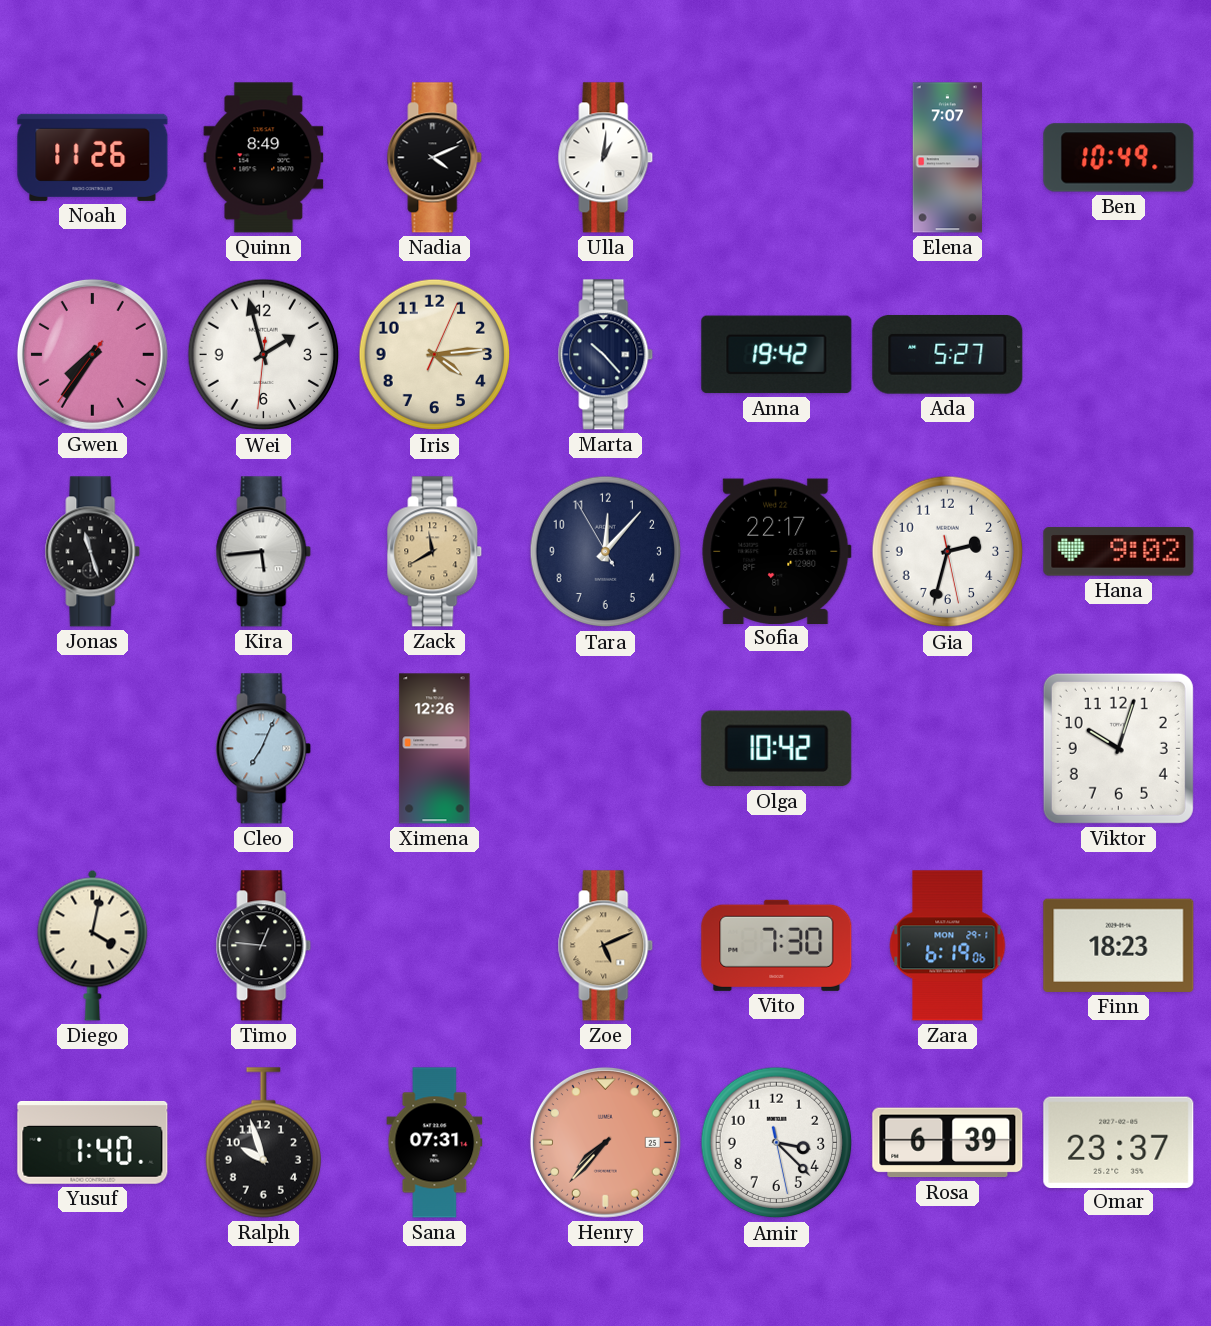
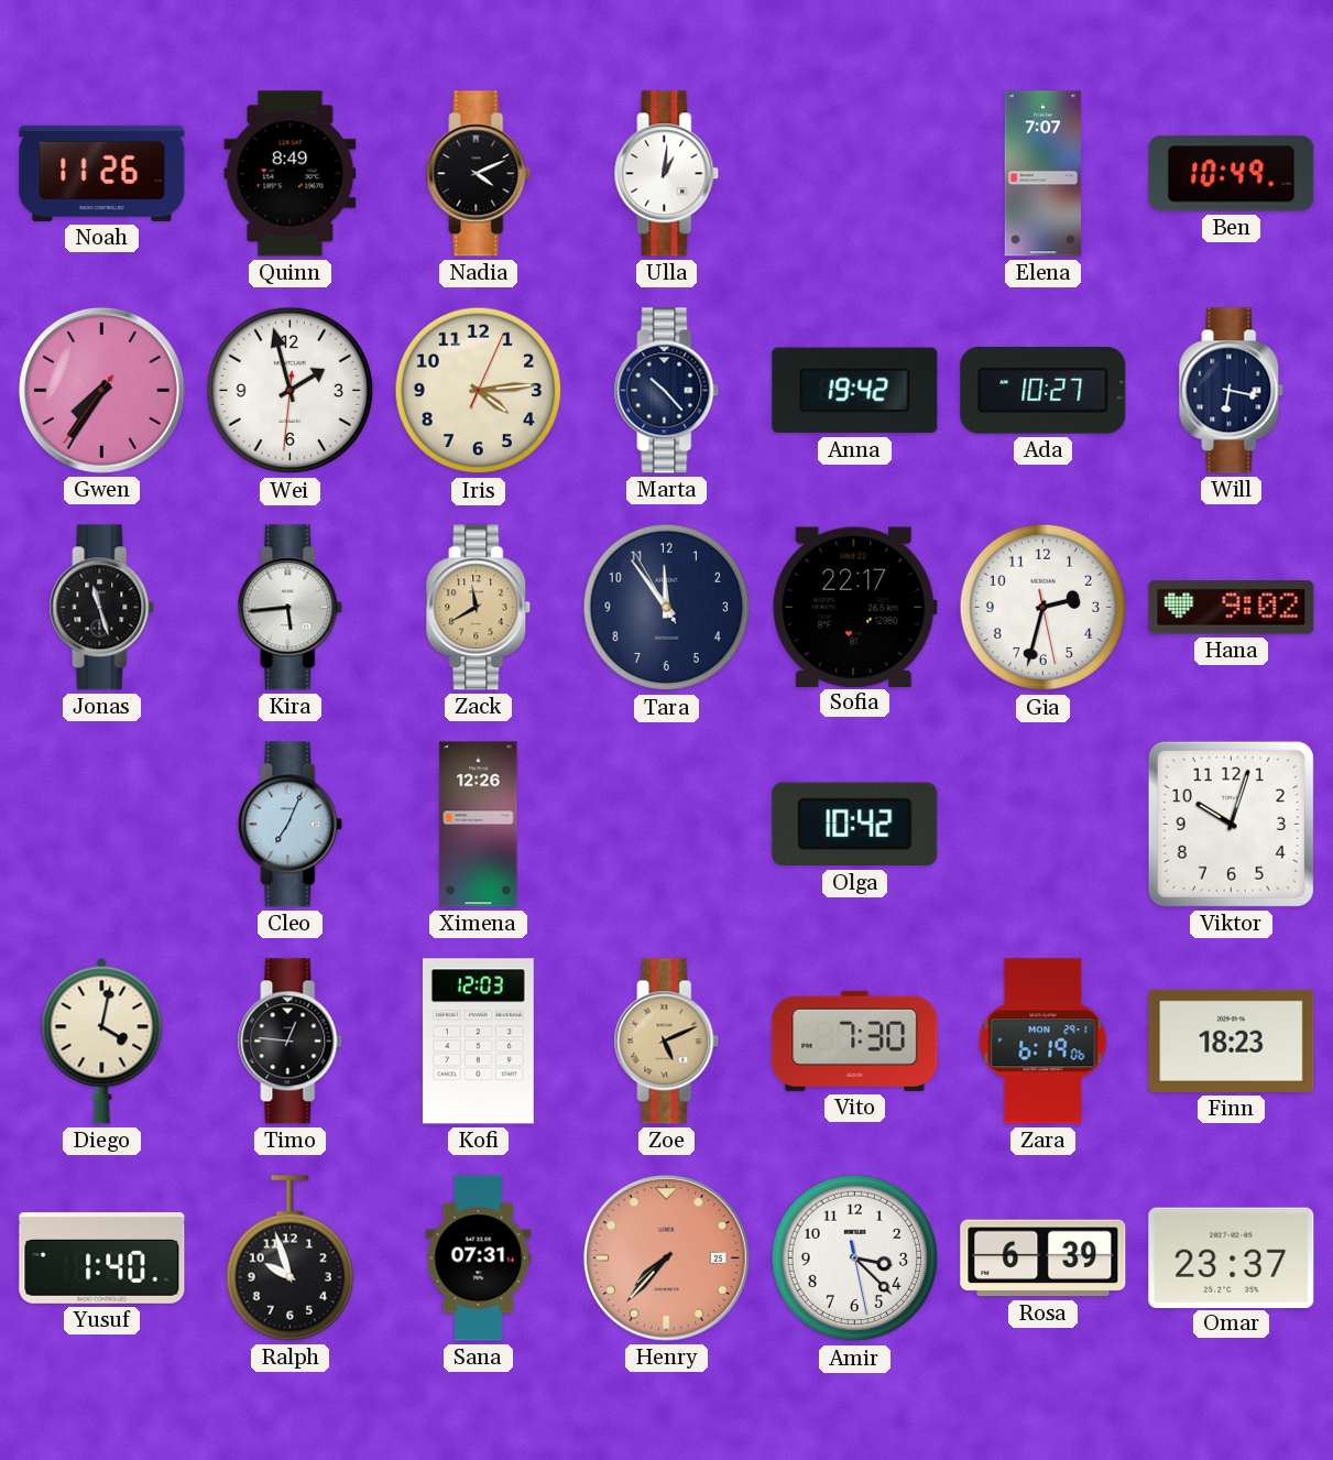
Ada: 5:27 -> 10:27 (1044, 391)
Will: none -> 6:17 (1232, 391)
Tara: 12:06 -> 11:53 (667, 608)
Kofi: none -> 12:03 (478, 1042)
